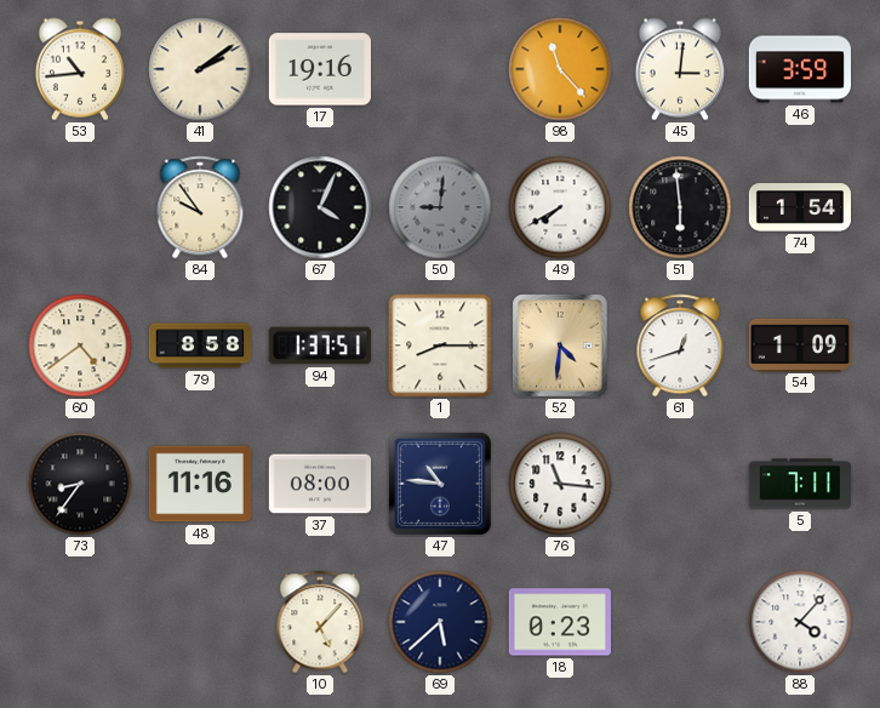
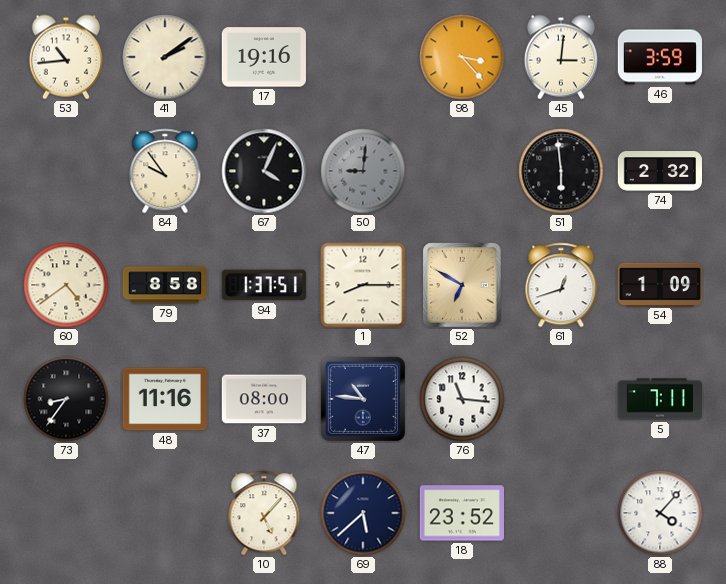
98: 11:23 -> 3:23 (462, 57)
49: 7:40 -> none (560, 207)
74: 1:54 -> 2:32 (660, 172)
52: 4:31 -> 6:50 (462, 285)
18: 0:23 -> 23:52 (461, 513)
